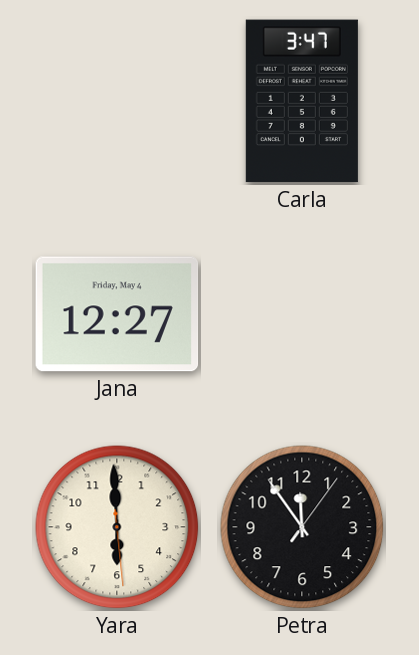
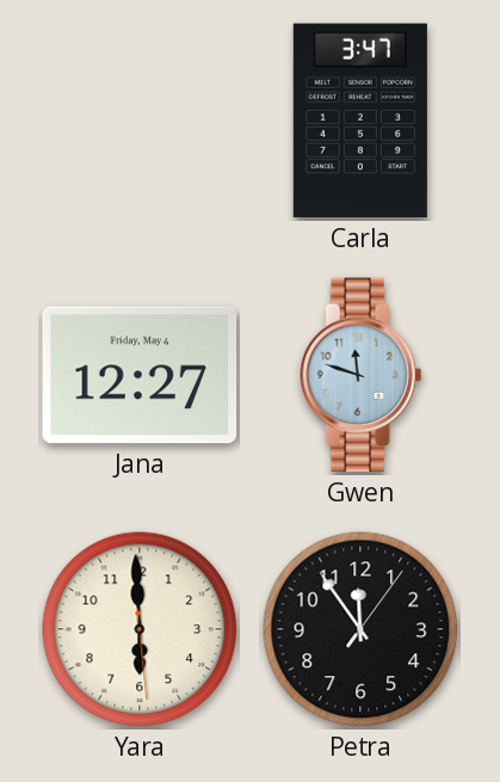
Gwen: none -> 11:48 (360, 375)
